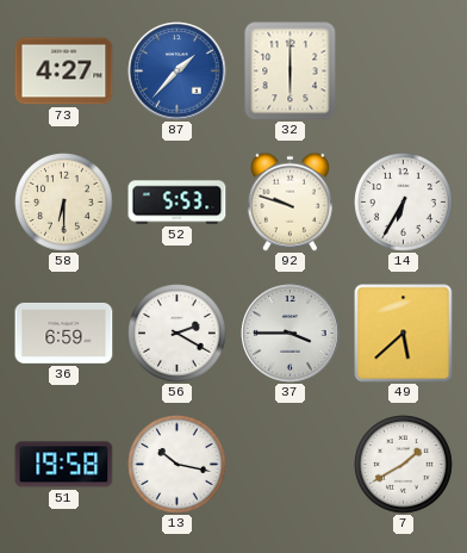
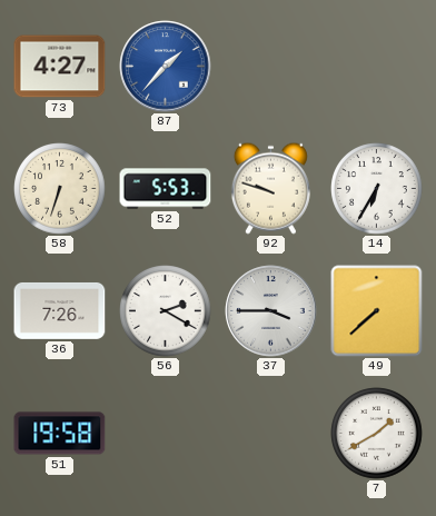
32: 6:00 -> none (291, 72)
58: 6:30 -> 6:33 (60, 189)
36: 6:59 -> 7:26 (60, 310)
49: 5:38 -> 7:38 (377, 311)
13: 10:17 -> none (178, 465)
